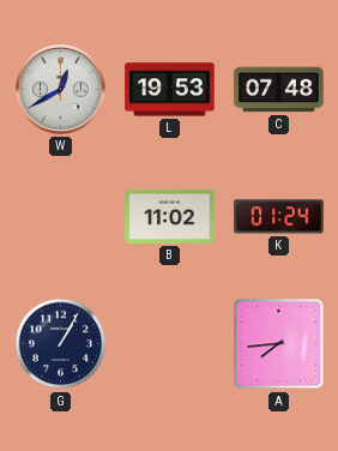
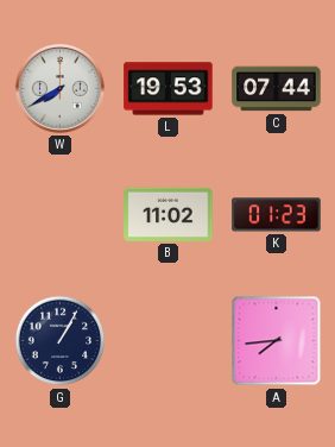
W: 12:40 -> 7:40 (59, 88)
C: 07:48 -> 07:44 (277, 89)
K: 01:24 -> 01:23 (277, 215)
